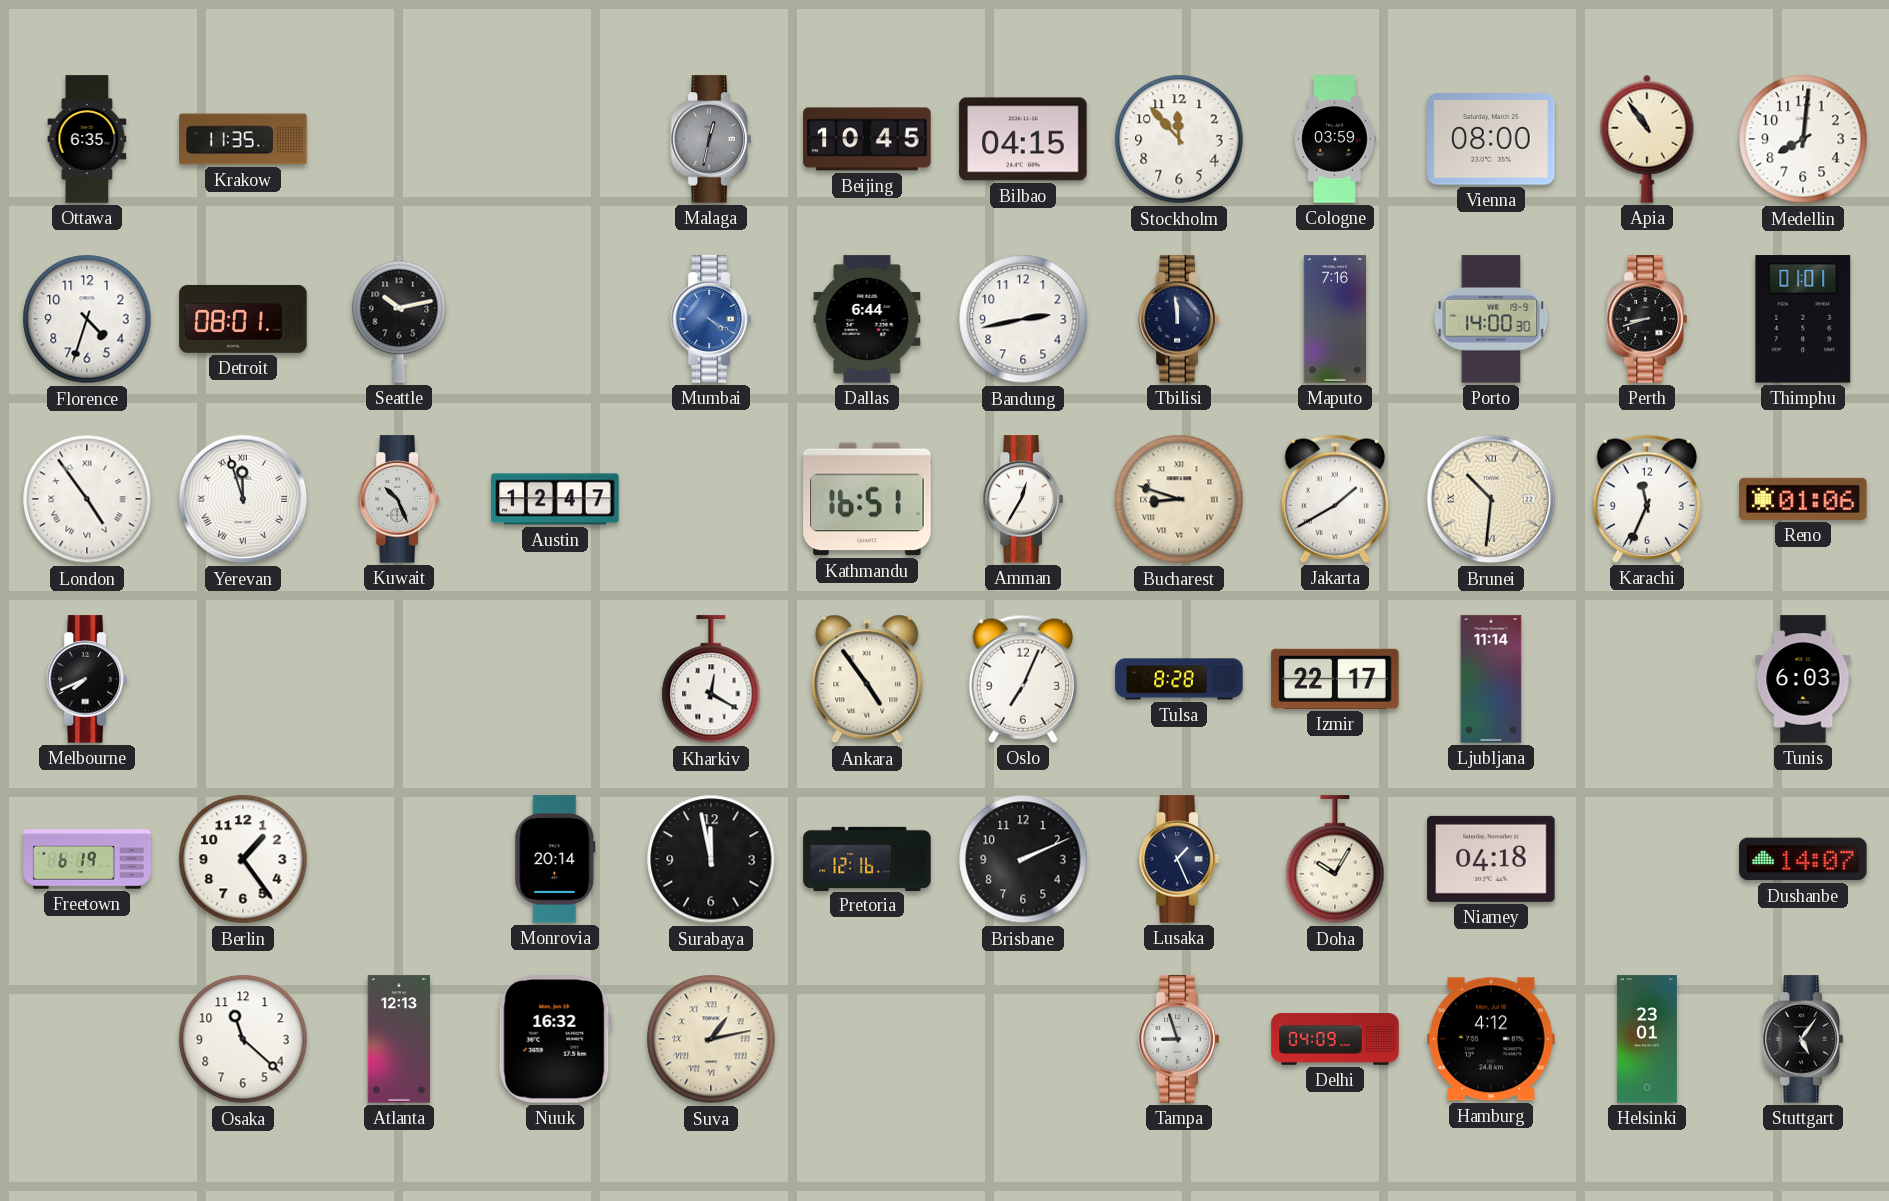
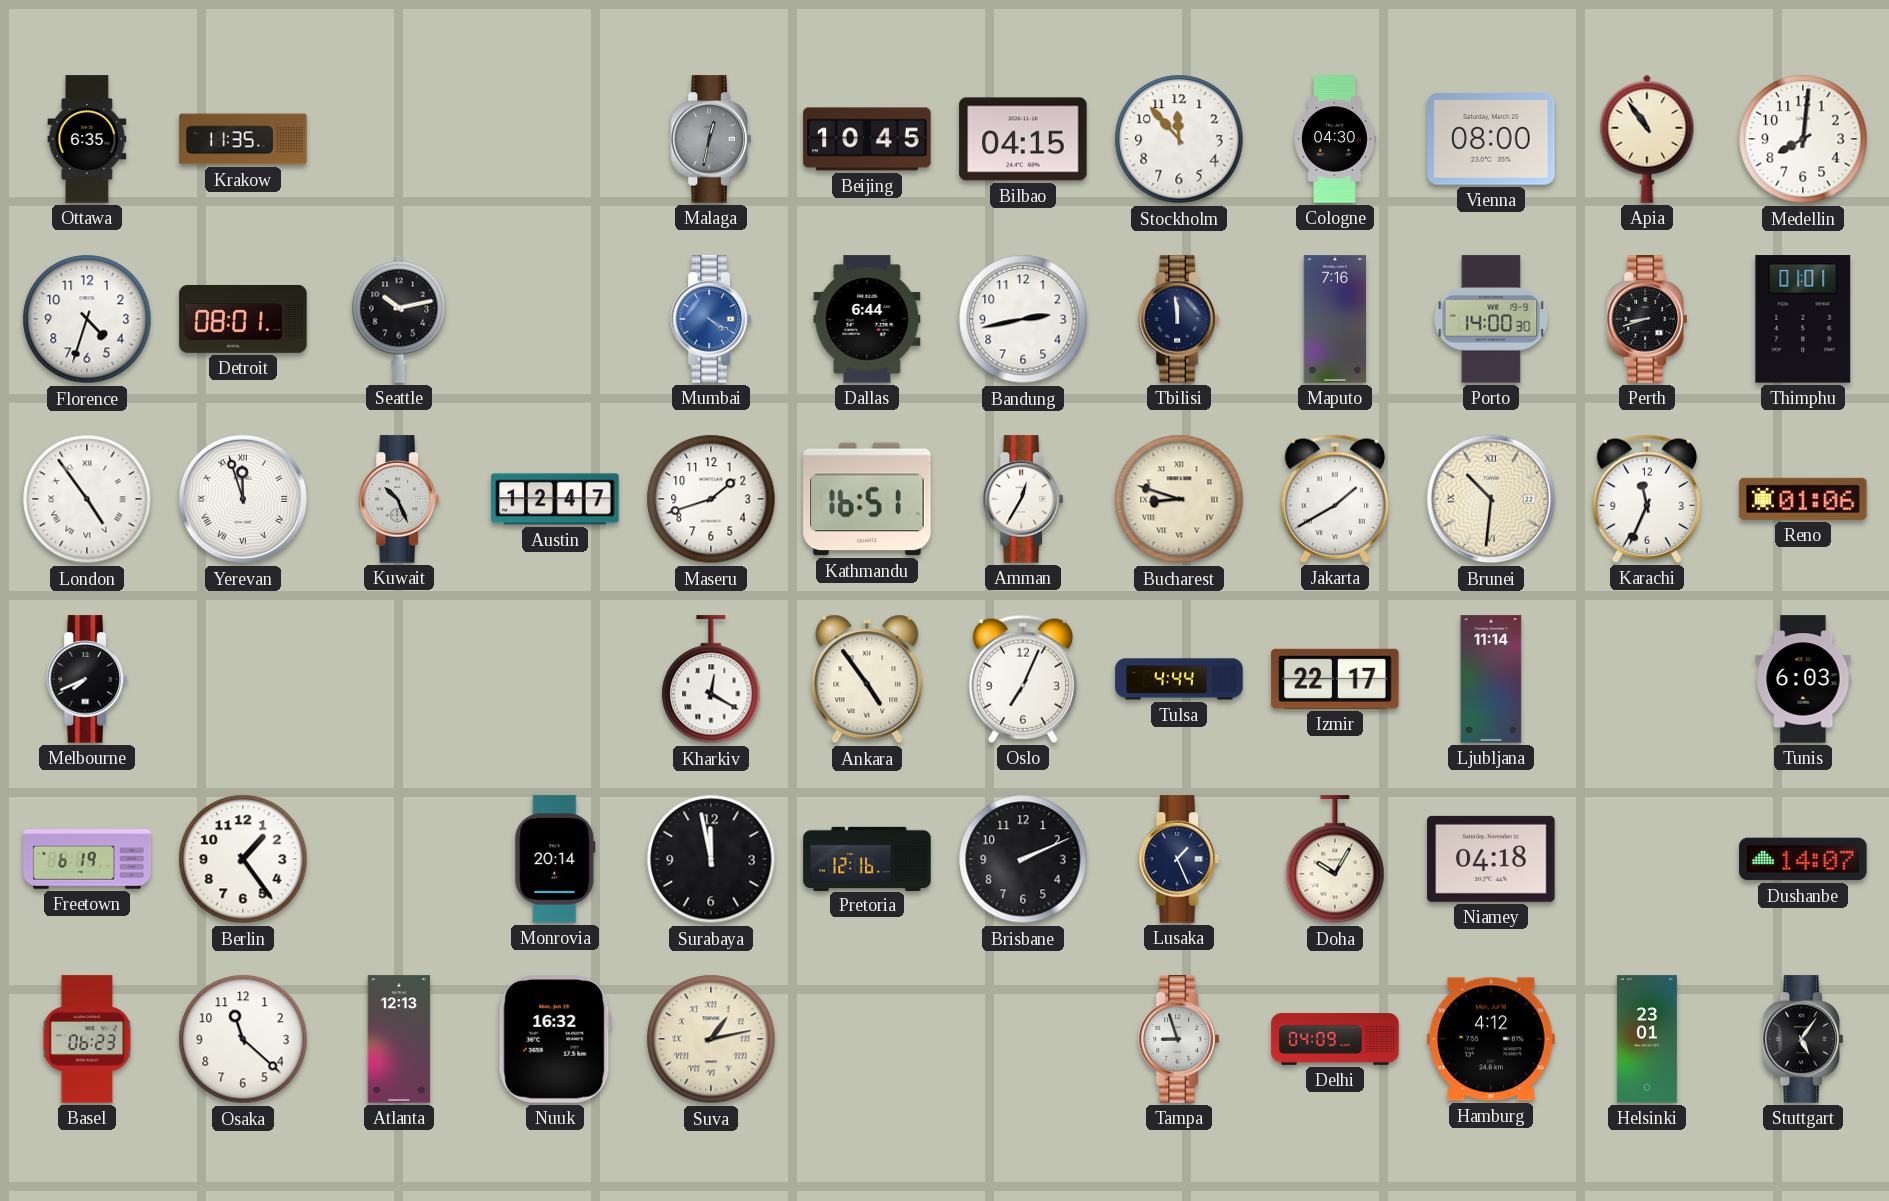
Cologne: 03:59 -> 04:30 (1335, 139)
Maseru: none -> 1:42 (711, 499)
Tulsa: 8:28 -> 4:44 (1179, 679)
Basel: none -> 06:23 (87, 1039)
